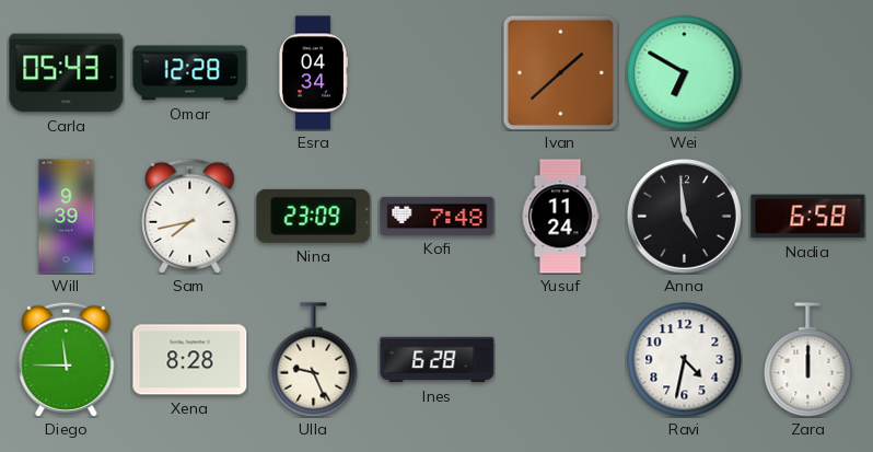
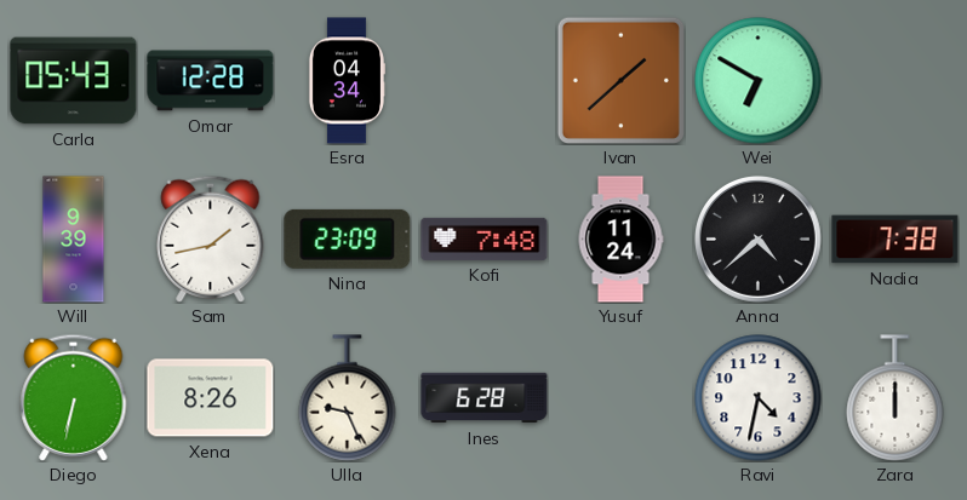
Sam: 7:43 -> 1:43 (211, 238)
Anna: 4:59 -> 4:38 (759, 240)
Nadia: 6:58 -> 7:38 (896, 240)
Diego: 11:45 -> 6:32 (74, 397)
Xena: 8:28 -> 8:26 (211, 398)
